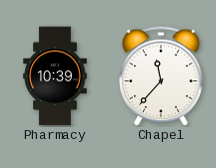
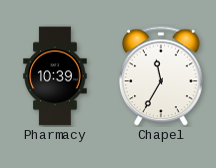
Chapel: 11:37 -> 11:35 (162, 76)
